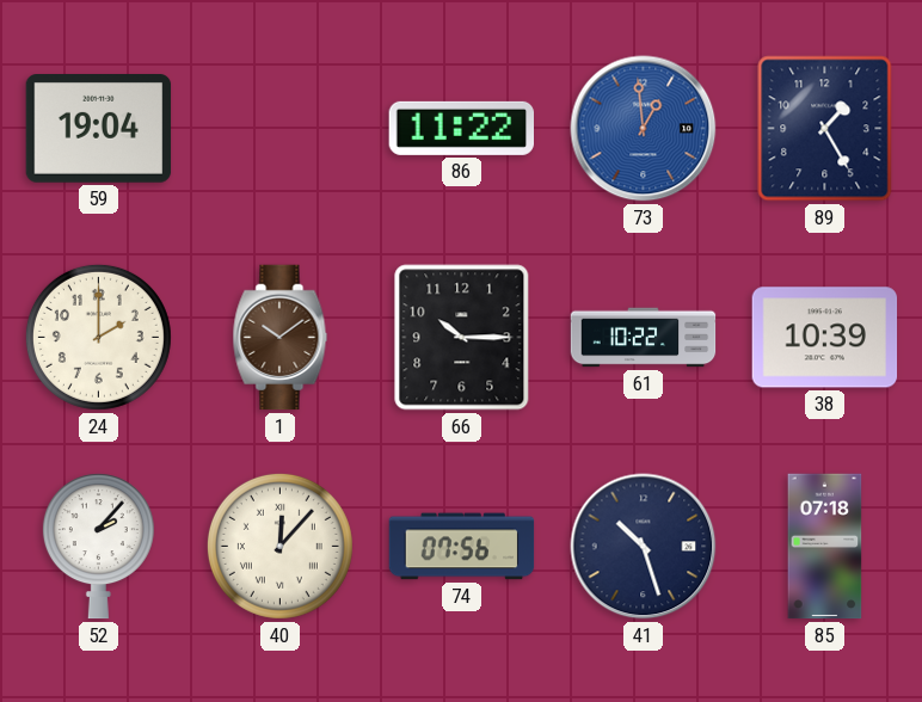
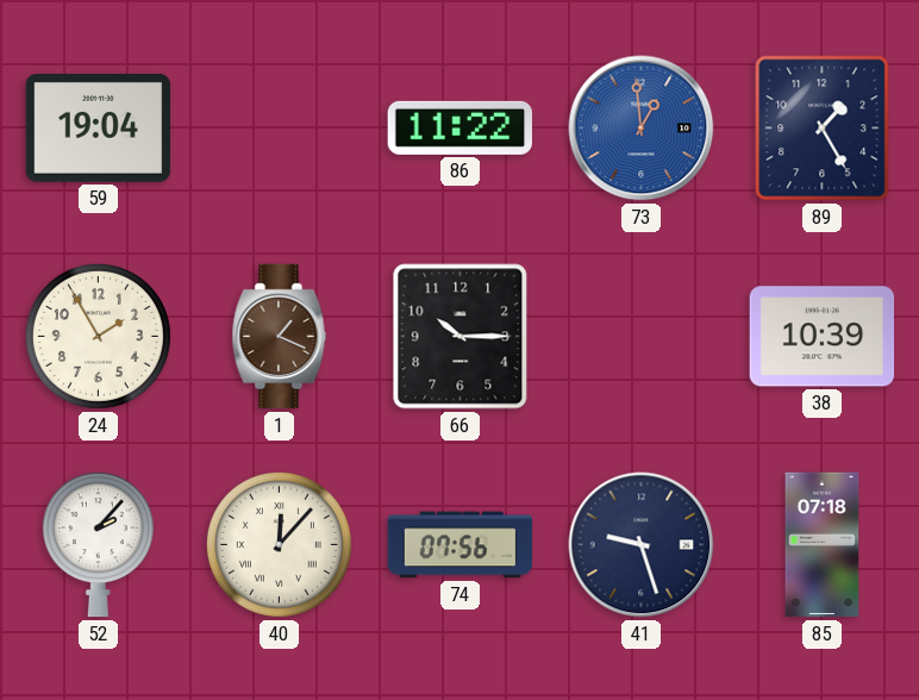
24: 2:00 -> 1:55 (98, 336)
1: 10:09 -> 1:19 (280, 337)
61: 10:22 -> none (644, 338)
41: 10:27 -> 9:27 (642, 545)
